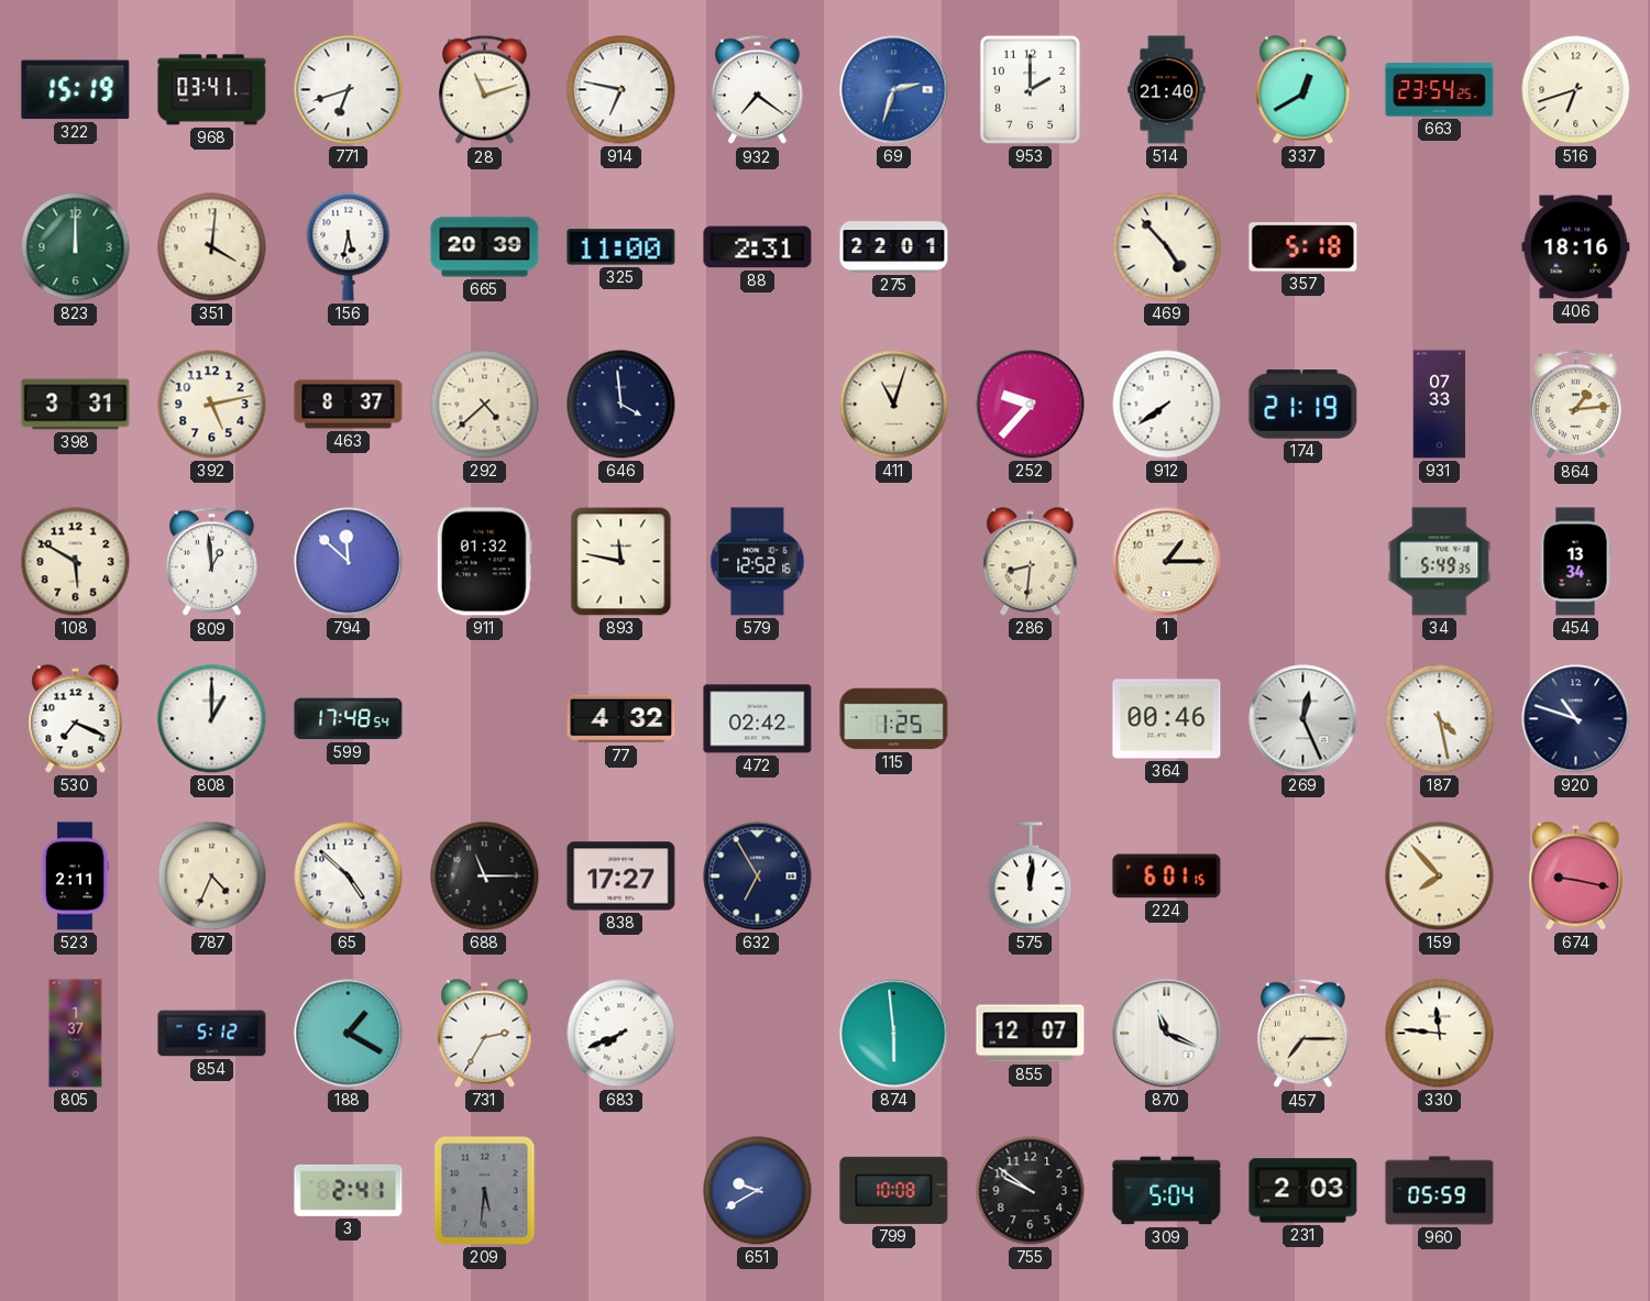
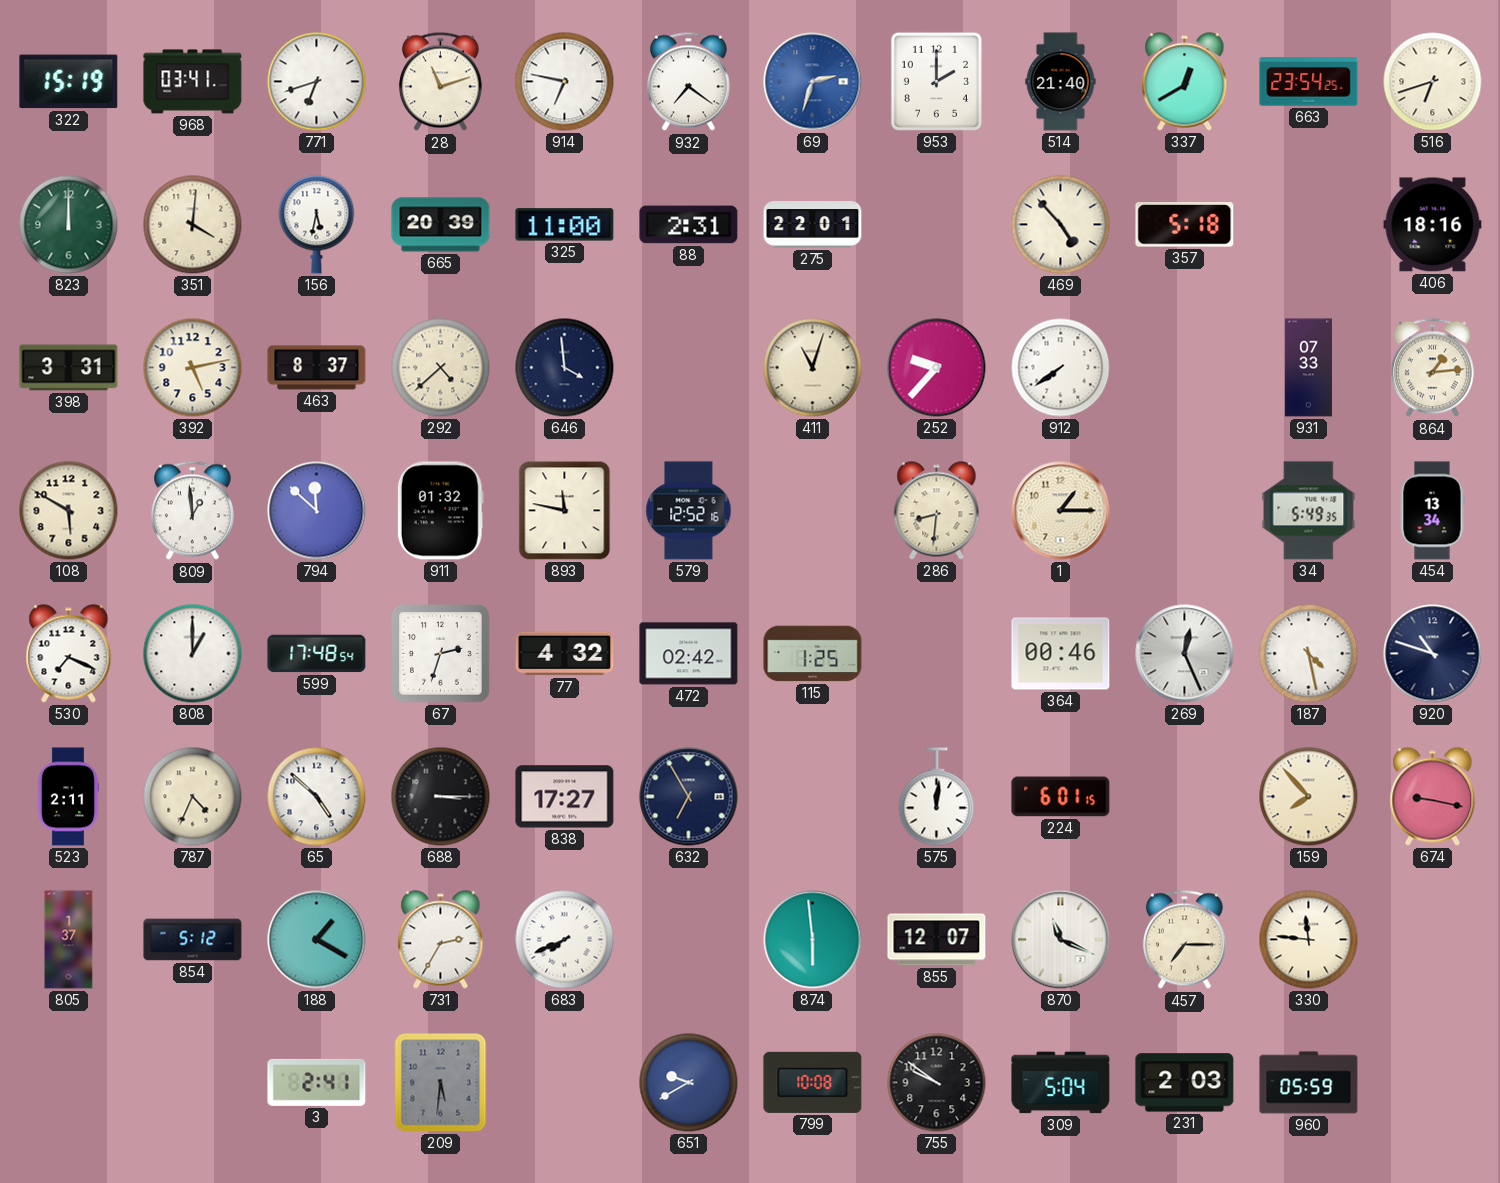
174: 21:19 -> none (1303, 405)
67: none -> 2:33 (441, 654)
688: 11:15 -> 3:15 (441, 797)
